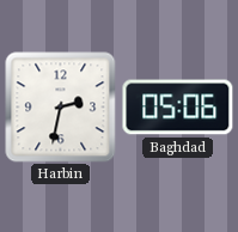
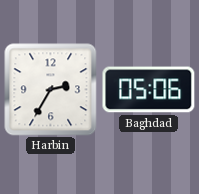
Harbin: 2:32 -> 2:35 (51, 90)
